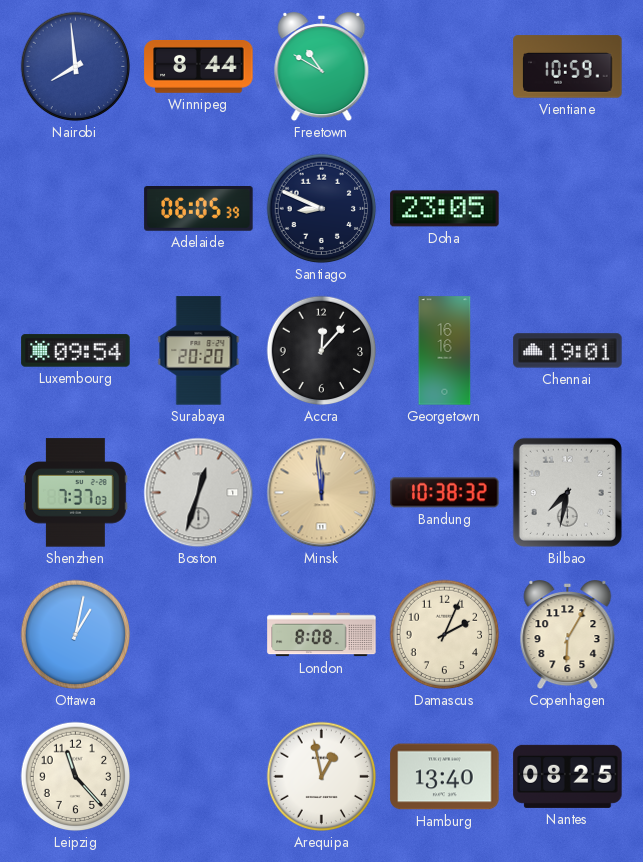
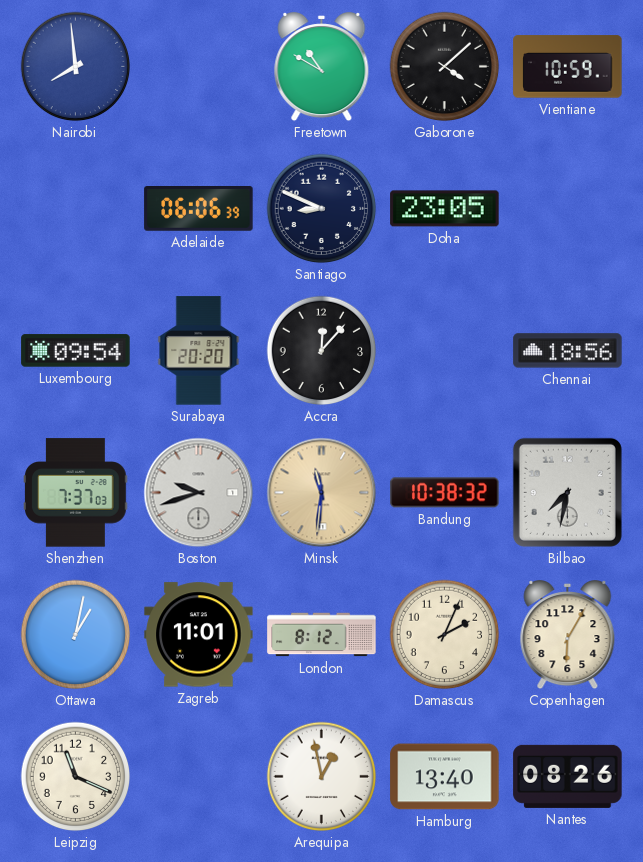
Winnipeg: 8:44 -> none (199, 67)
Gaborone: none -> 4:08 (445, 67)
Adelaide: 06:05 -> 06:06 (199, 209)
Georgetown: 16:16 -> none (445, 351)
Chennai: 19:01 -> 18:56 (568, 351)
Boston: 12:33 -> 9:42 (199, 493)
Minsk: 11:59 -> 11:31 (322, 493)
Zagreb: none -> 11:01 (199, 635)
London: 8:08 -> 8:12 (322, 635)
Leipzig: 11:23 -> 11:19 (76, 777)
Nantes: 08:25 -> 08:26 (568, 776)
